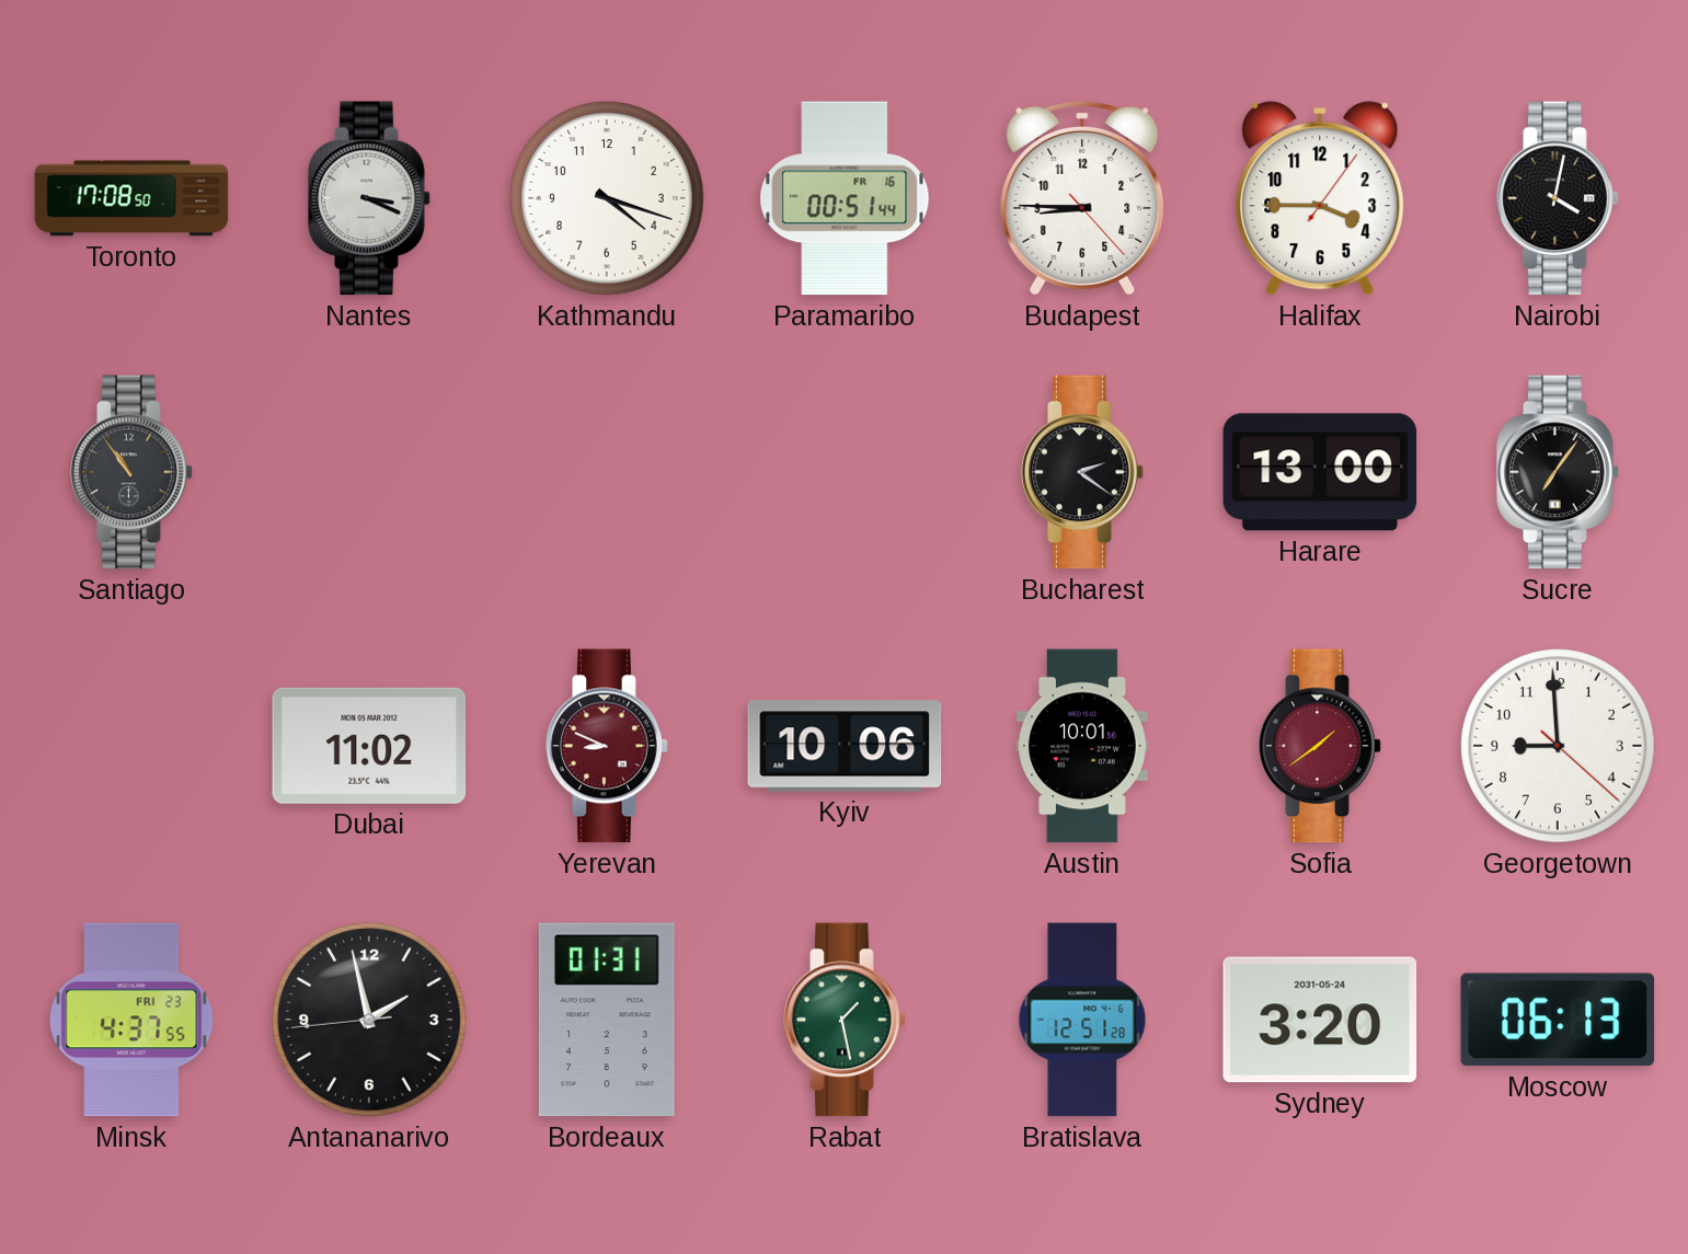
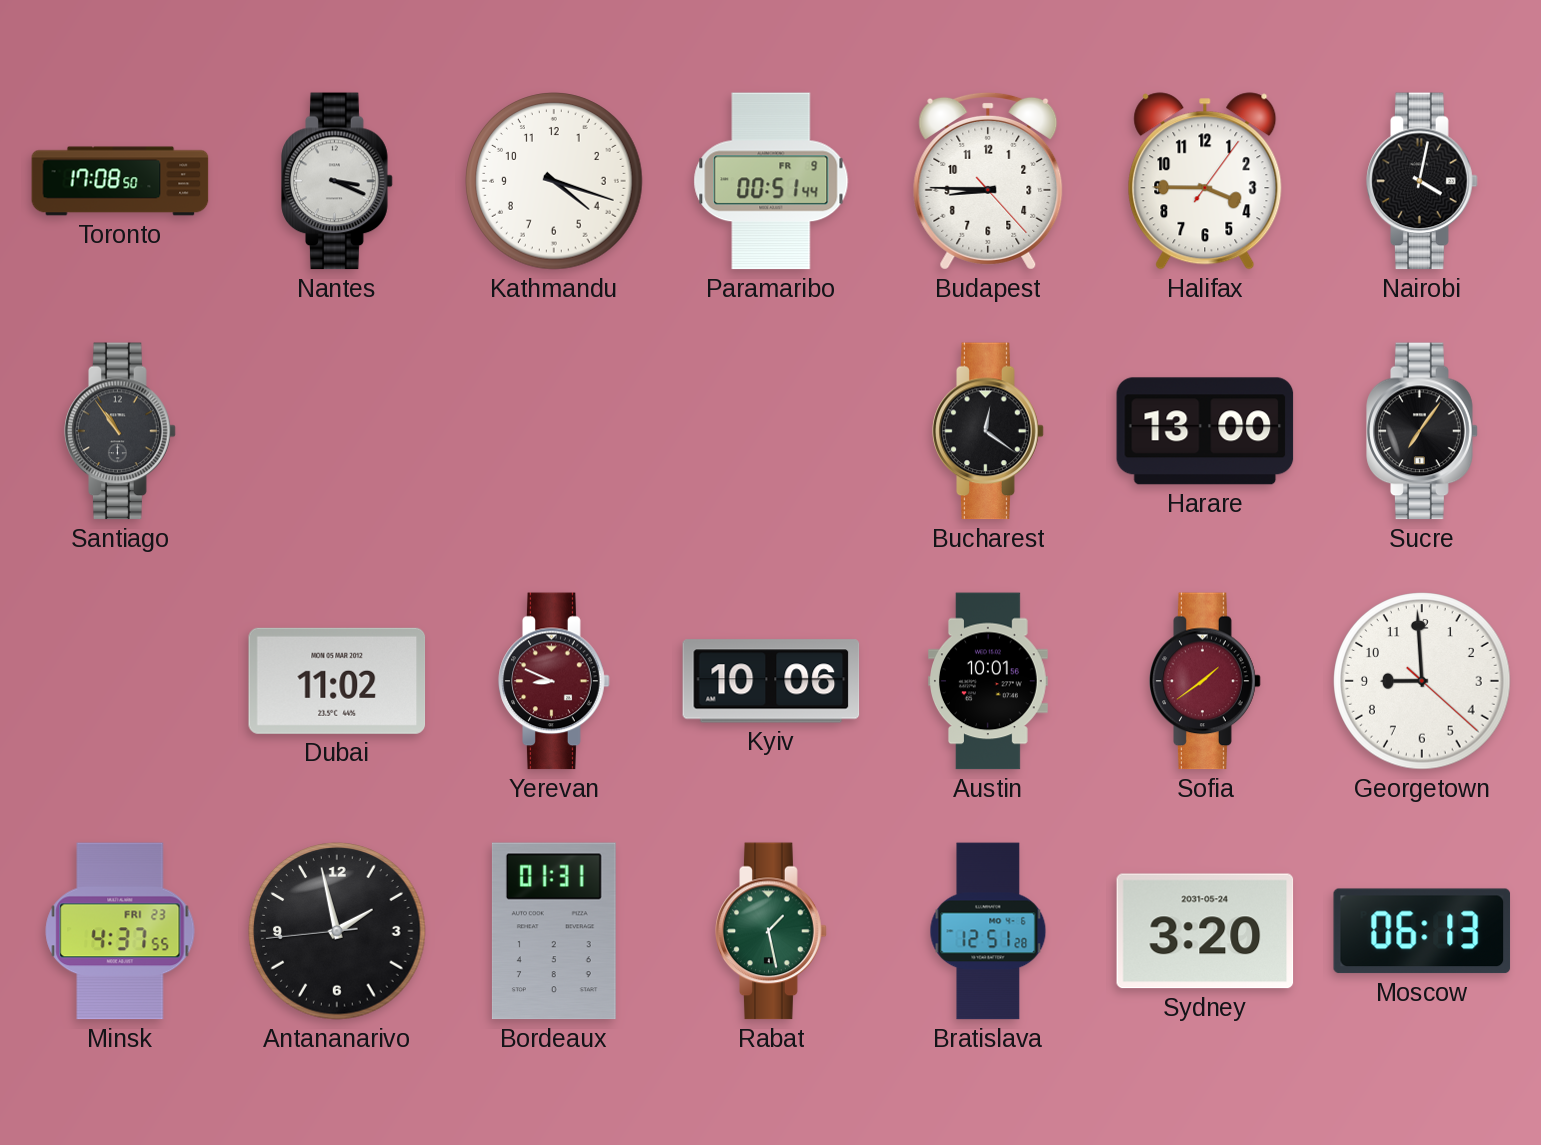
Paramaribo date: FR 16 -> FR 9 (771, 181)
Bucharest: 2:21 -> 12:21 (988, 431)
